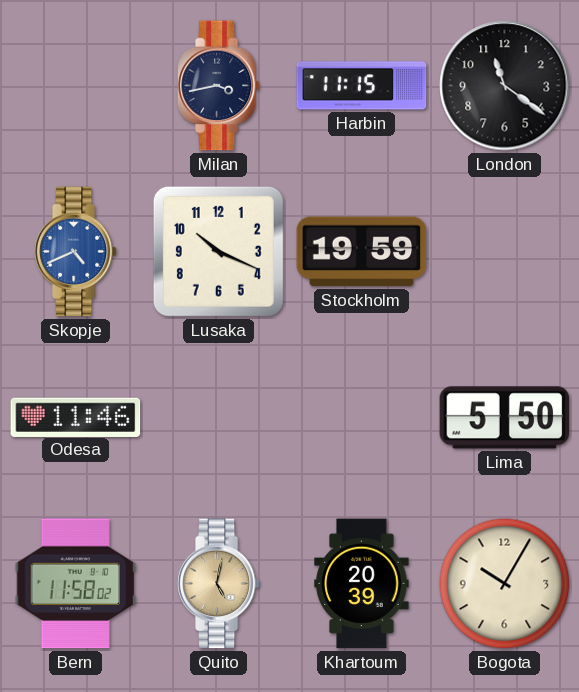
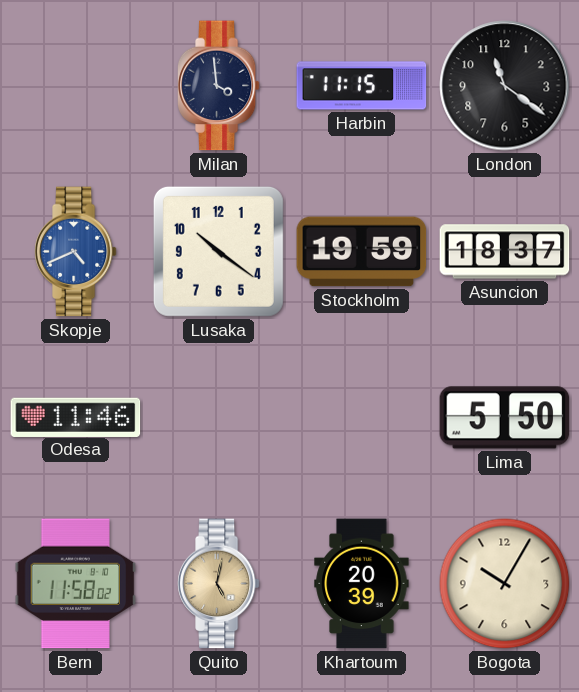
Milan: 3:43 -> 3:59 (218, 86)
Lusaka: 10:19 -> 10:21 (218, 251)
Asuncion: none -> 18:37 (505, 252)
